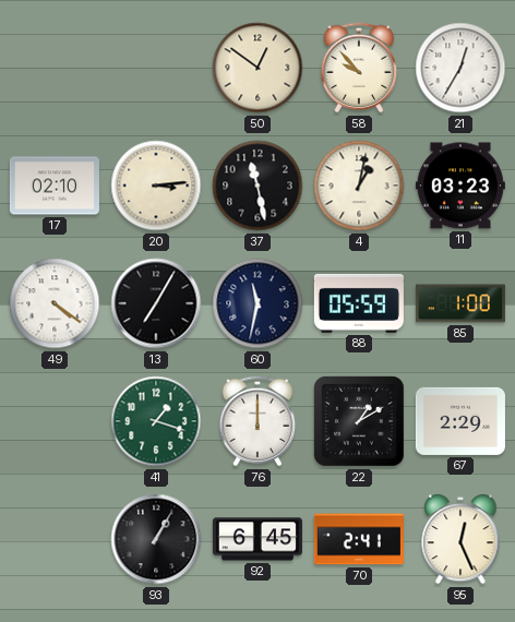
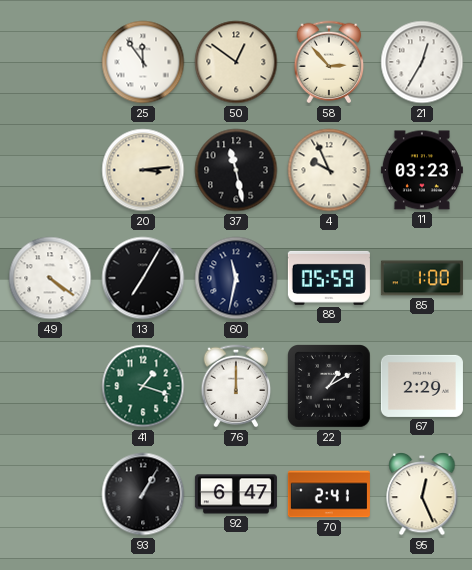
25: none -> 11:54 (143, 62)
58: 9:53 -> 2:53 (329, 62)
17: 02:10 -> none (55, 186)
4: 1:02 -> 9:56 (329, 170)
92: 6:45 -> 6:47 (236, 494)
